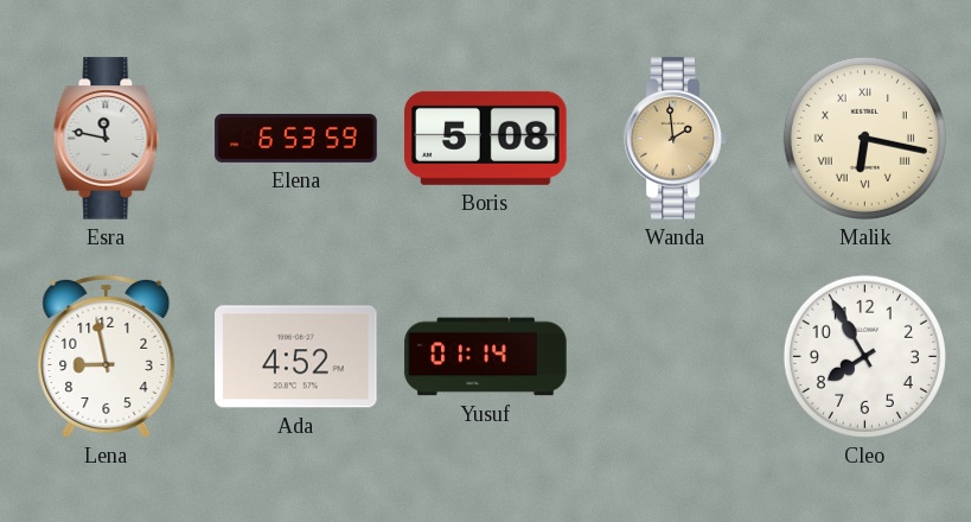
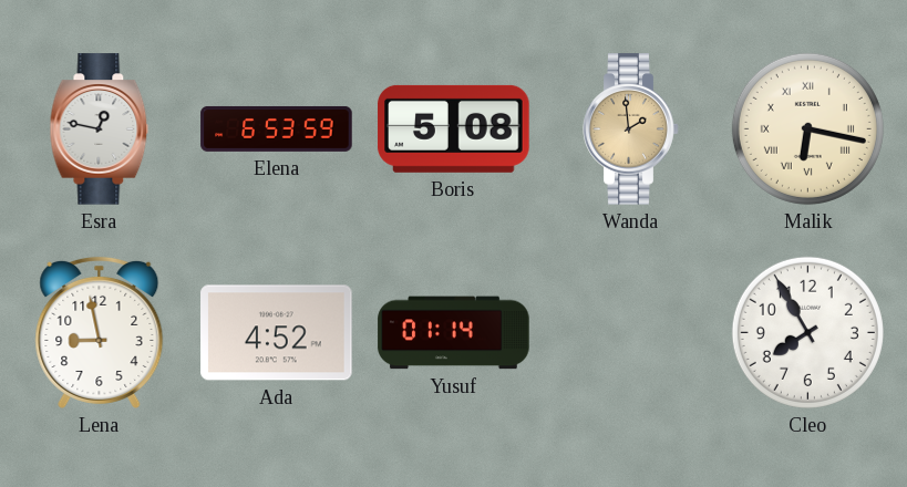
Esra: 11:47 -> 12:47 (100, 129)
